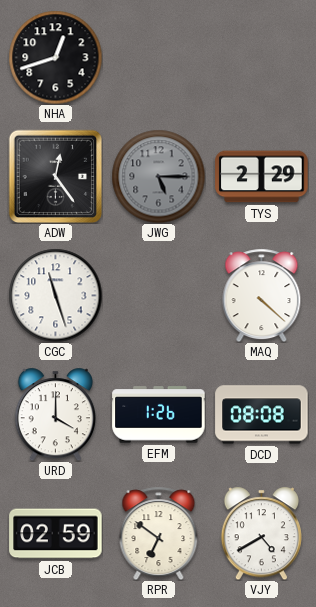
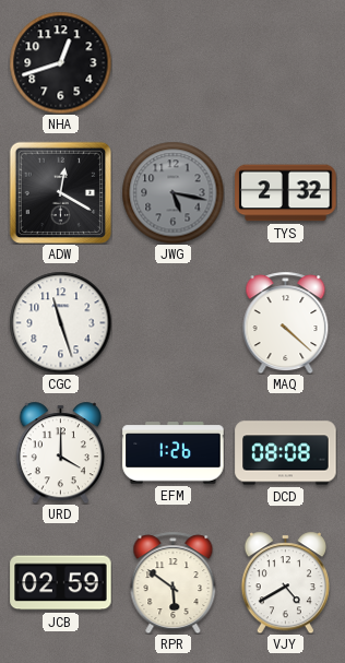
ADW: 12:24 -> 12:20 (60, 192)
JWG: 5:15 -> 5:17 (172, 192)
TYS: 2:29 -> 2:32 (286, 193)
RPR: 6:51 -> 5:51 (174, 582)
